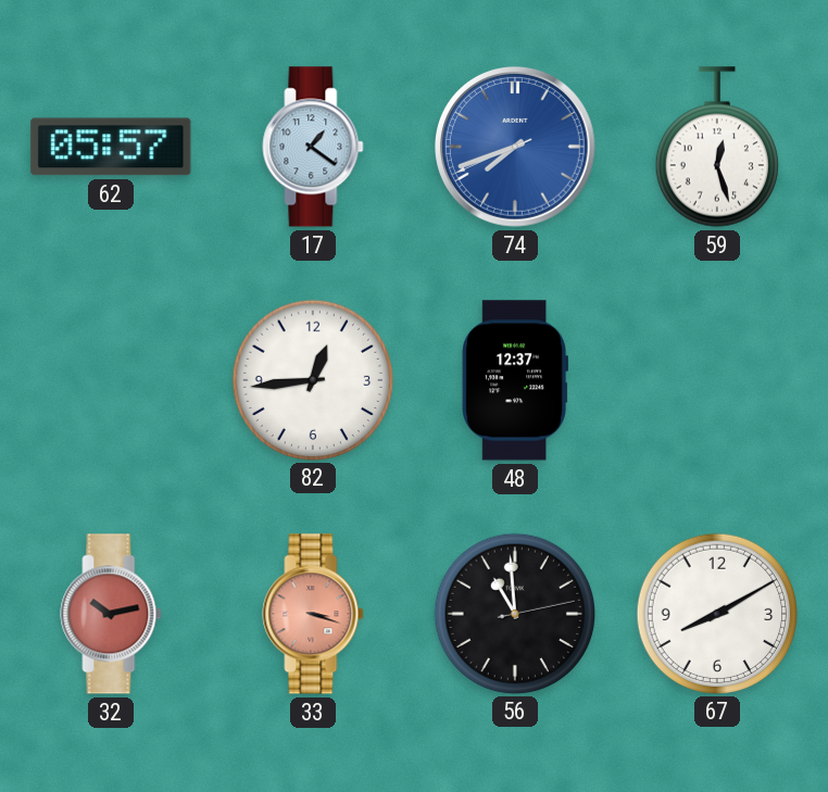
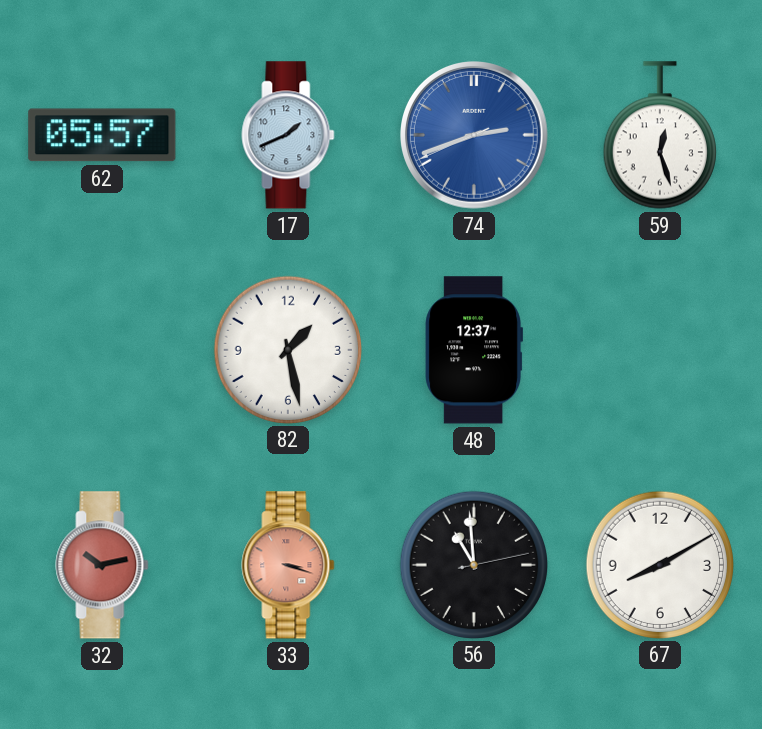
17: 1:21 -> 1:41 (288, 135)
74: 7:41 -> 2:41 (475, 136)
82: 12:44 -> 1:28 (287, 349)
